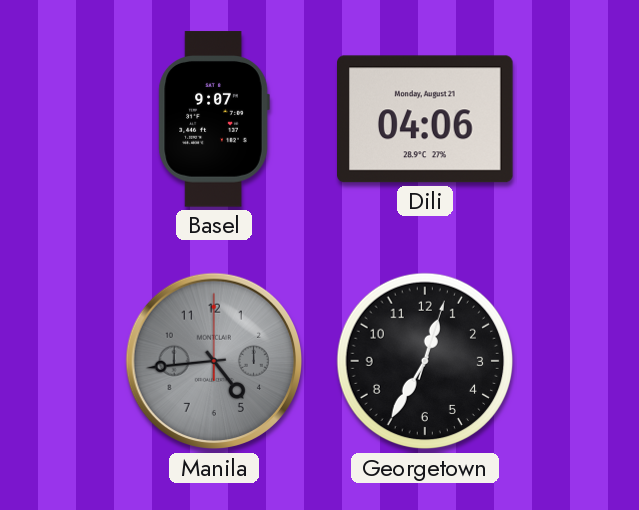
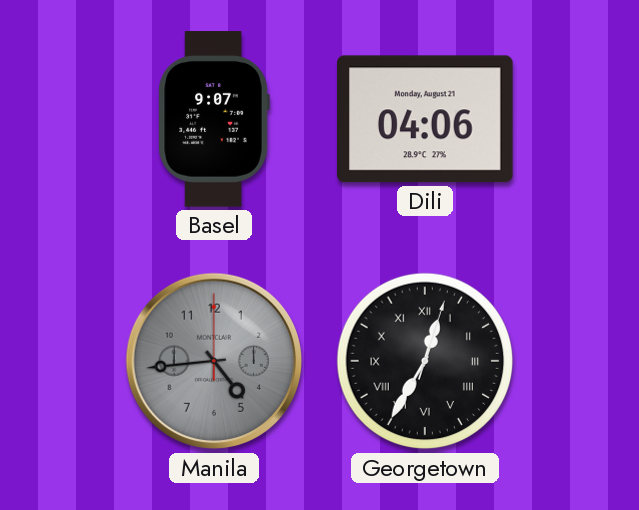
Georgetown numerals: Arabic -> Roman (425, 361)
